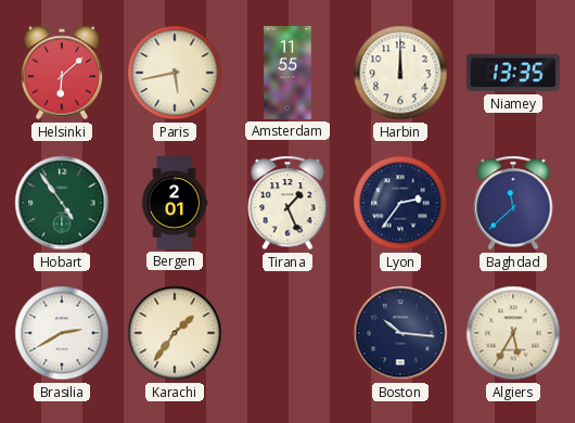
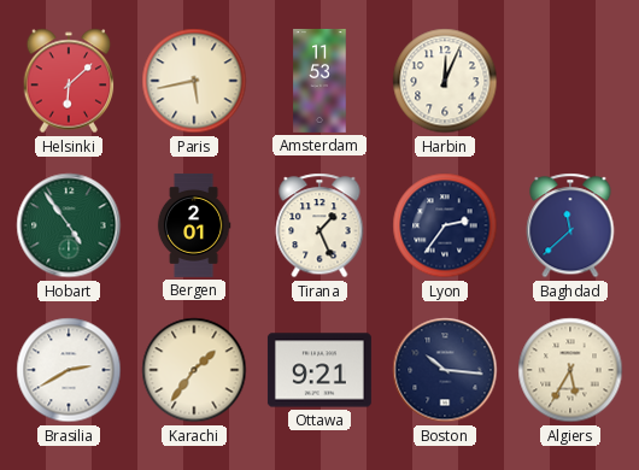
Amsterdam: 11:55 -> 11:53 (319, 81)
Harbin: 12:00 -> 12:04 (445, 81)
Niamey: 13:35 -> none (513, 73)
Ottawa: none -> 9:21 (319, 370)
